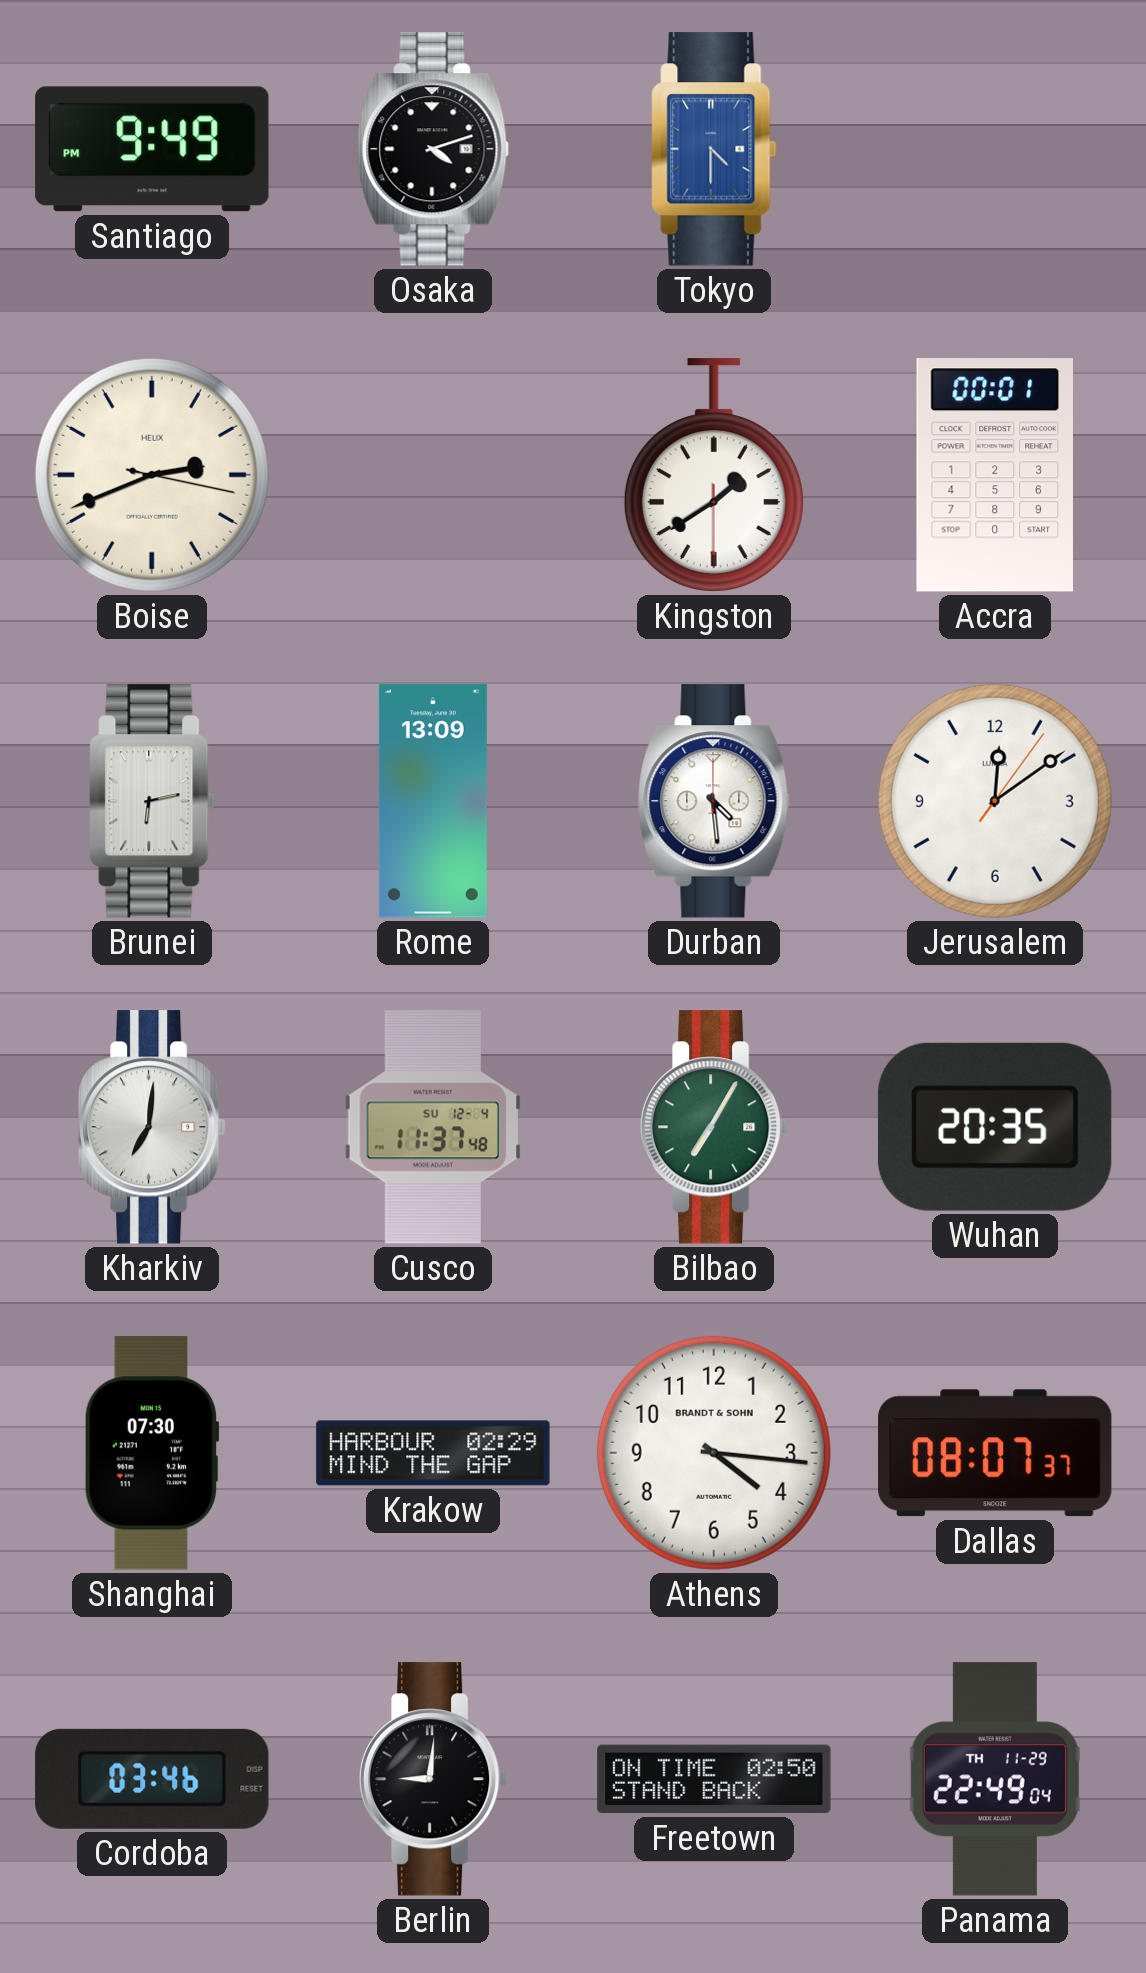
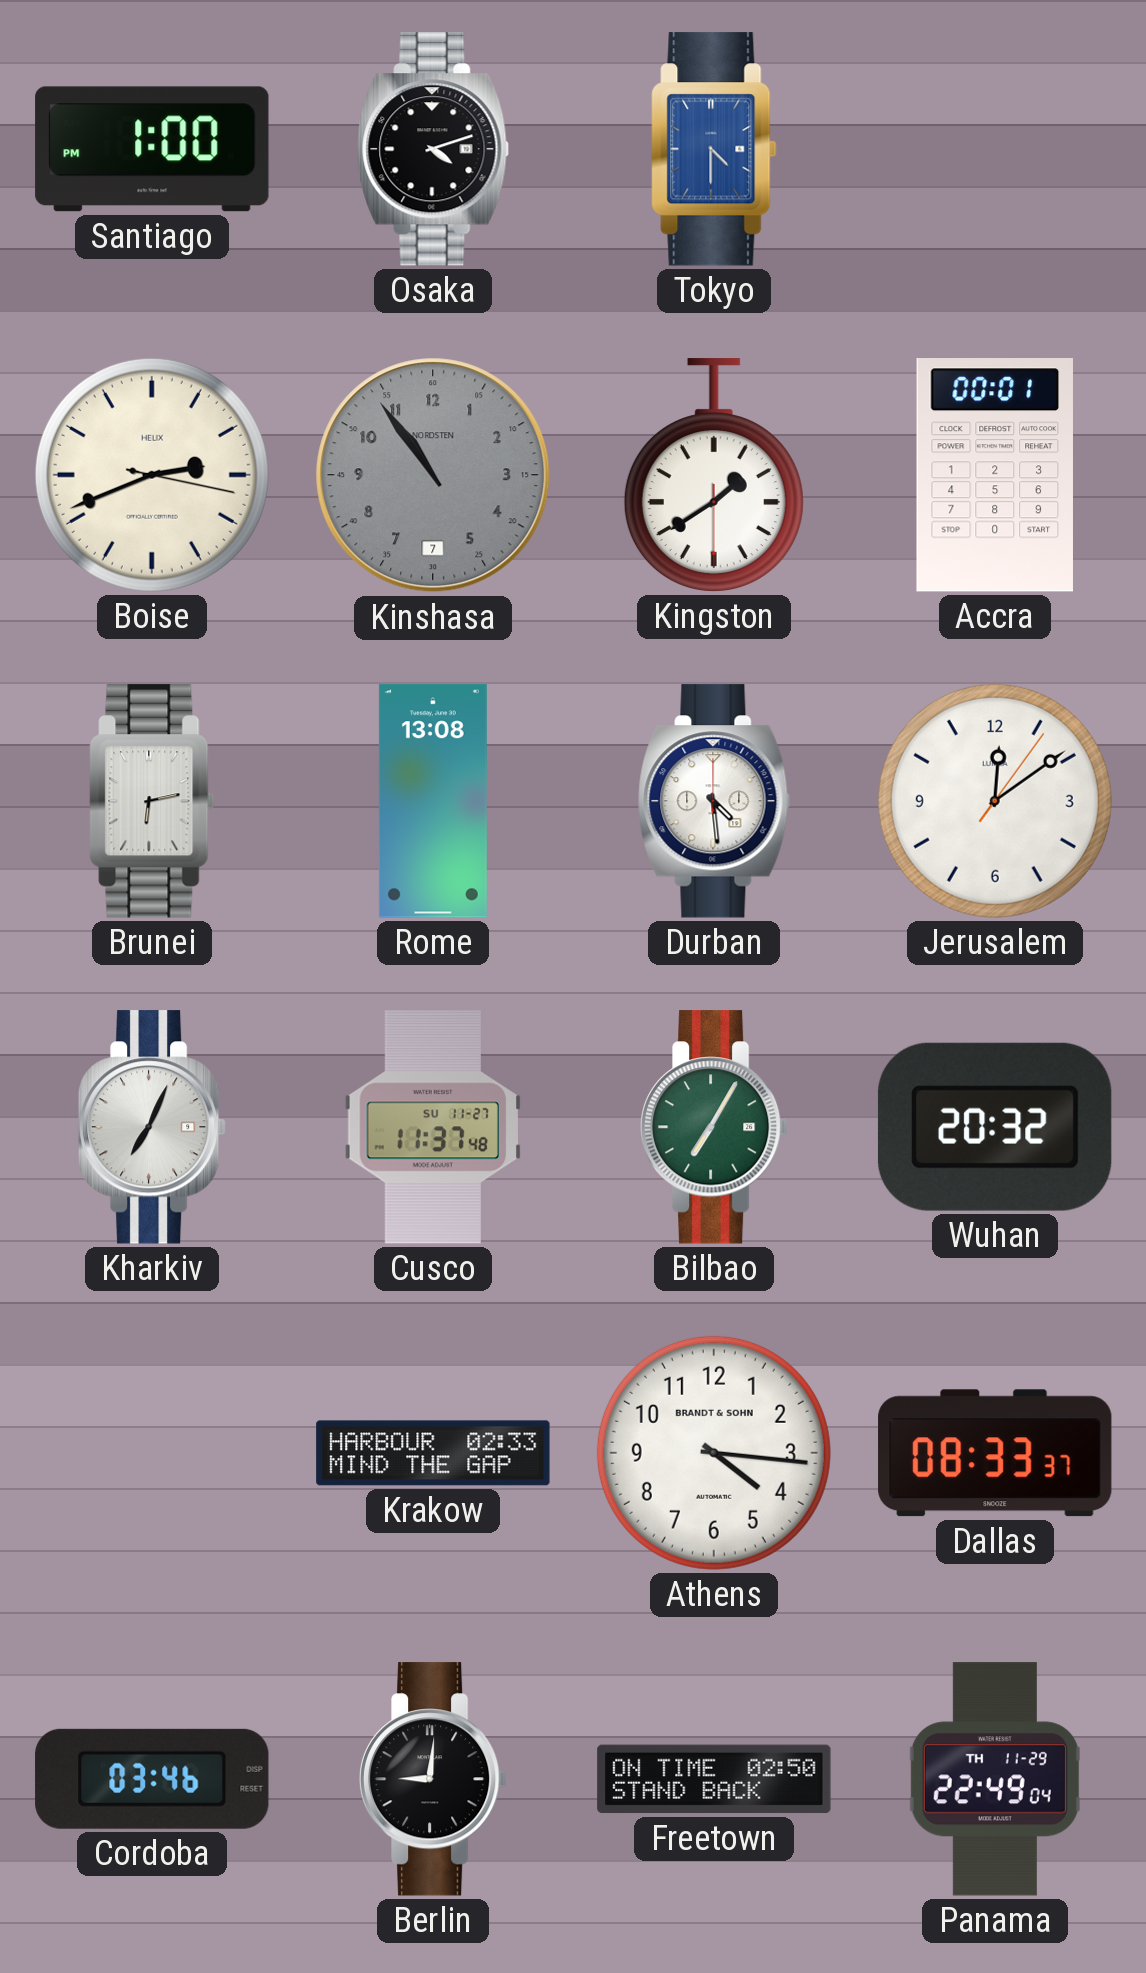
Santiago: 9:49 -> 1:00 (152, 149)
Kinshasa: none -> 10:54 (433, 475)
Rome: 13:09 -> 13:08 (433, 801)
Kharkiv: 7:01 -> 7:04 (152, 1127)
Cusco date: SU 12-4 -> SU 11-27 (432, 1127)
Wuhan: 20:35 -> 20:32 (995, 1127)
Shanghai: 07:30 -> none (152, 1453)
Krakow: 02:29 -> 02:33 (433, 1453)
Dallas: 08:07 -> 08:33 (995, 1453)
